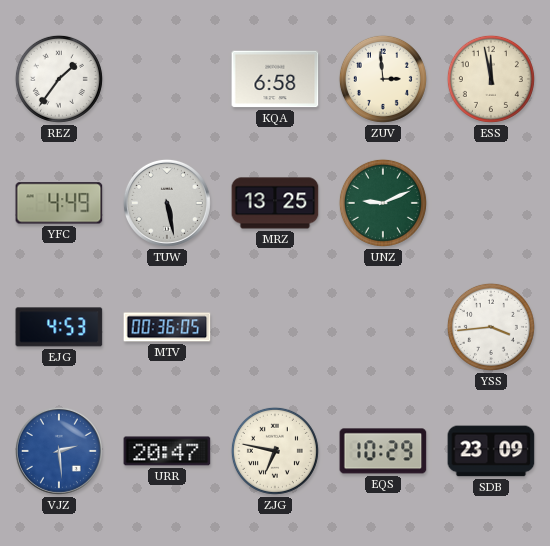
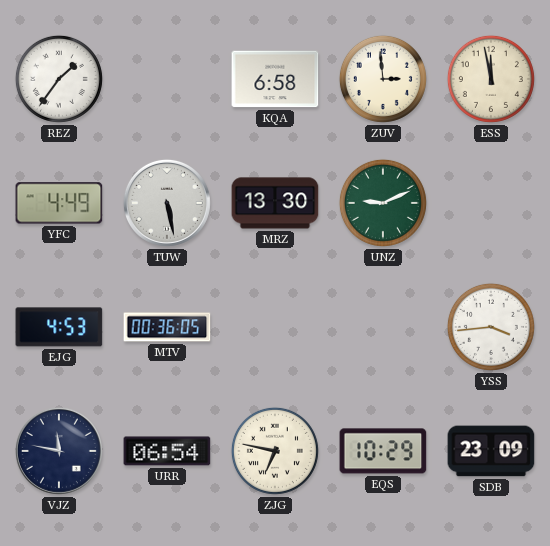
MRZ: 13:25 -> 13:30 (275, 203)
VJZ: 2:29 -> 11:47 (59, 451)
VJZ dial: blue -> navy (59, 451)
URR: 20:47 -> 06:54 (167, 451)
